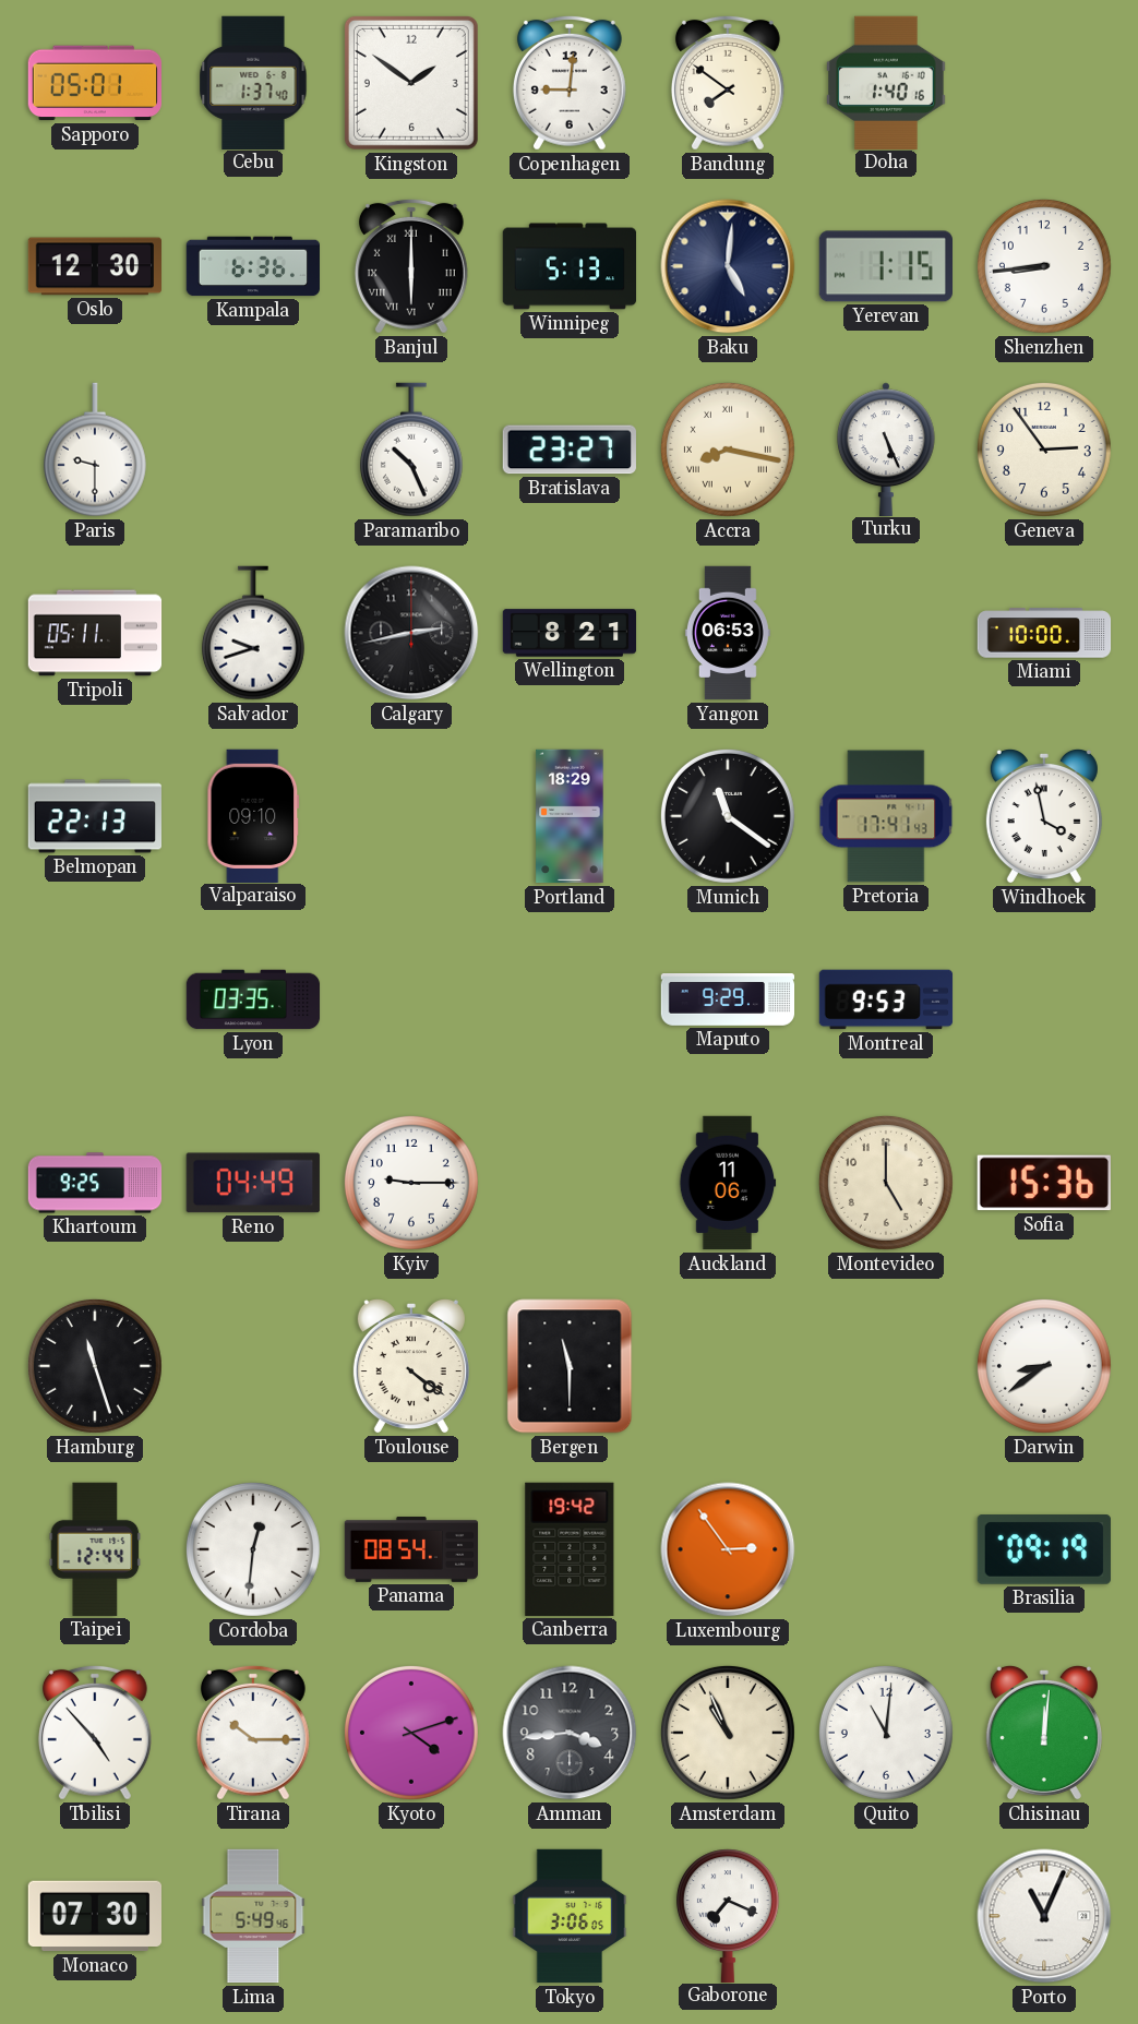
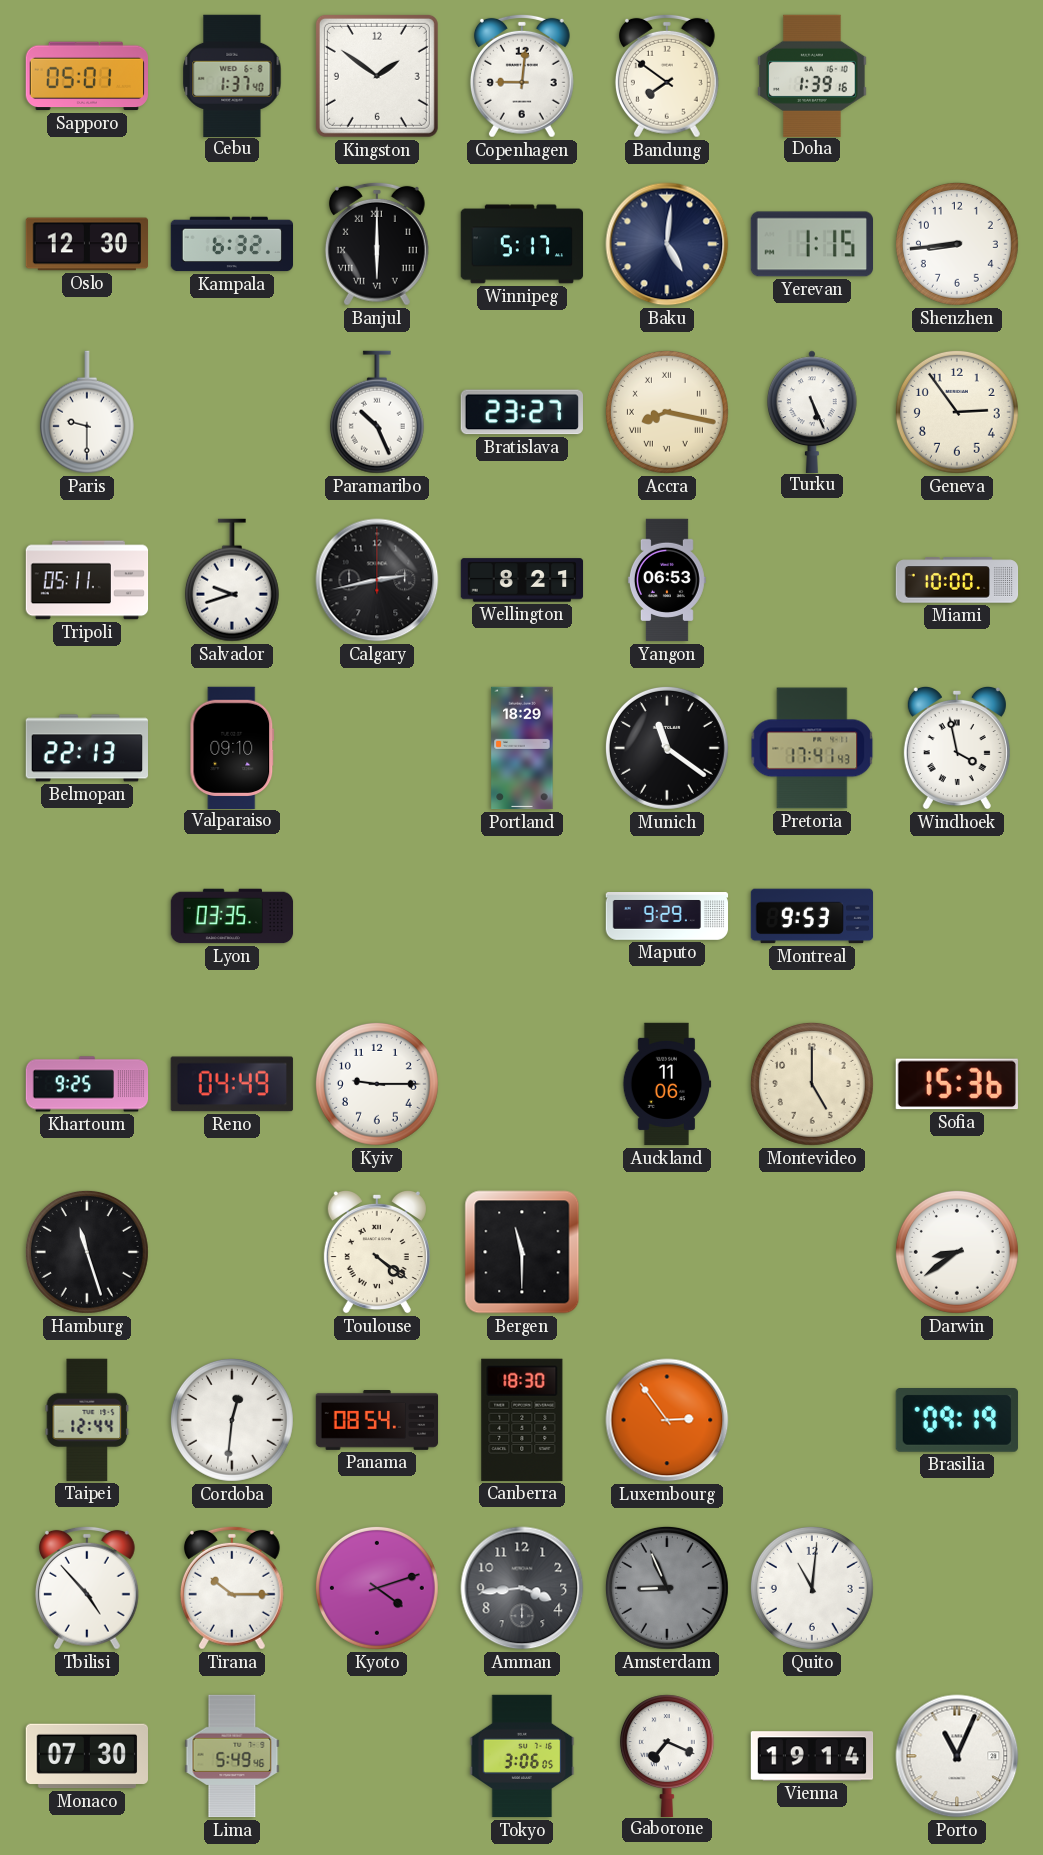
Doha: 1:40 -> 1:39 (812, 75)
Kampala: 6:36 -> 6:32 (231, 244)
Winnipeg: 5:13 -> 5:17 (522, 244)
Canberra: 19:42 -> 18:30 (522, 1420)
Amsterdam: 10:56 -> 8:56 (667, 1588)
Amsterdam dial: cream -> grey (667, 1588)
Chisinau: 12:01 -> none (1044, 1733)
Vienna: none -> 19:14 (812, 1756)
